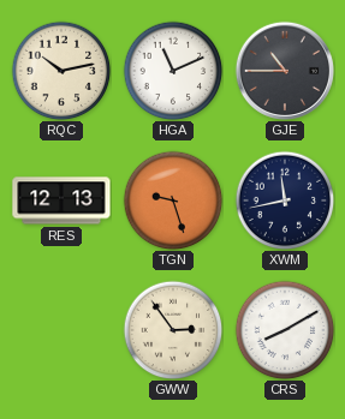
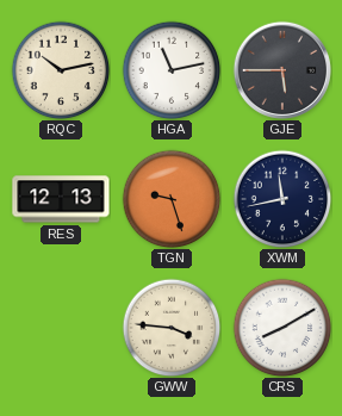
HGA: 11:11 -> 11:13 (172, 70)
GJE: 10:45 -> 5:45 (282, 70)
GWW: 2:54 -> 3:46 (172, 328)
